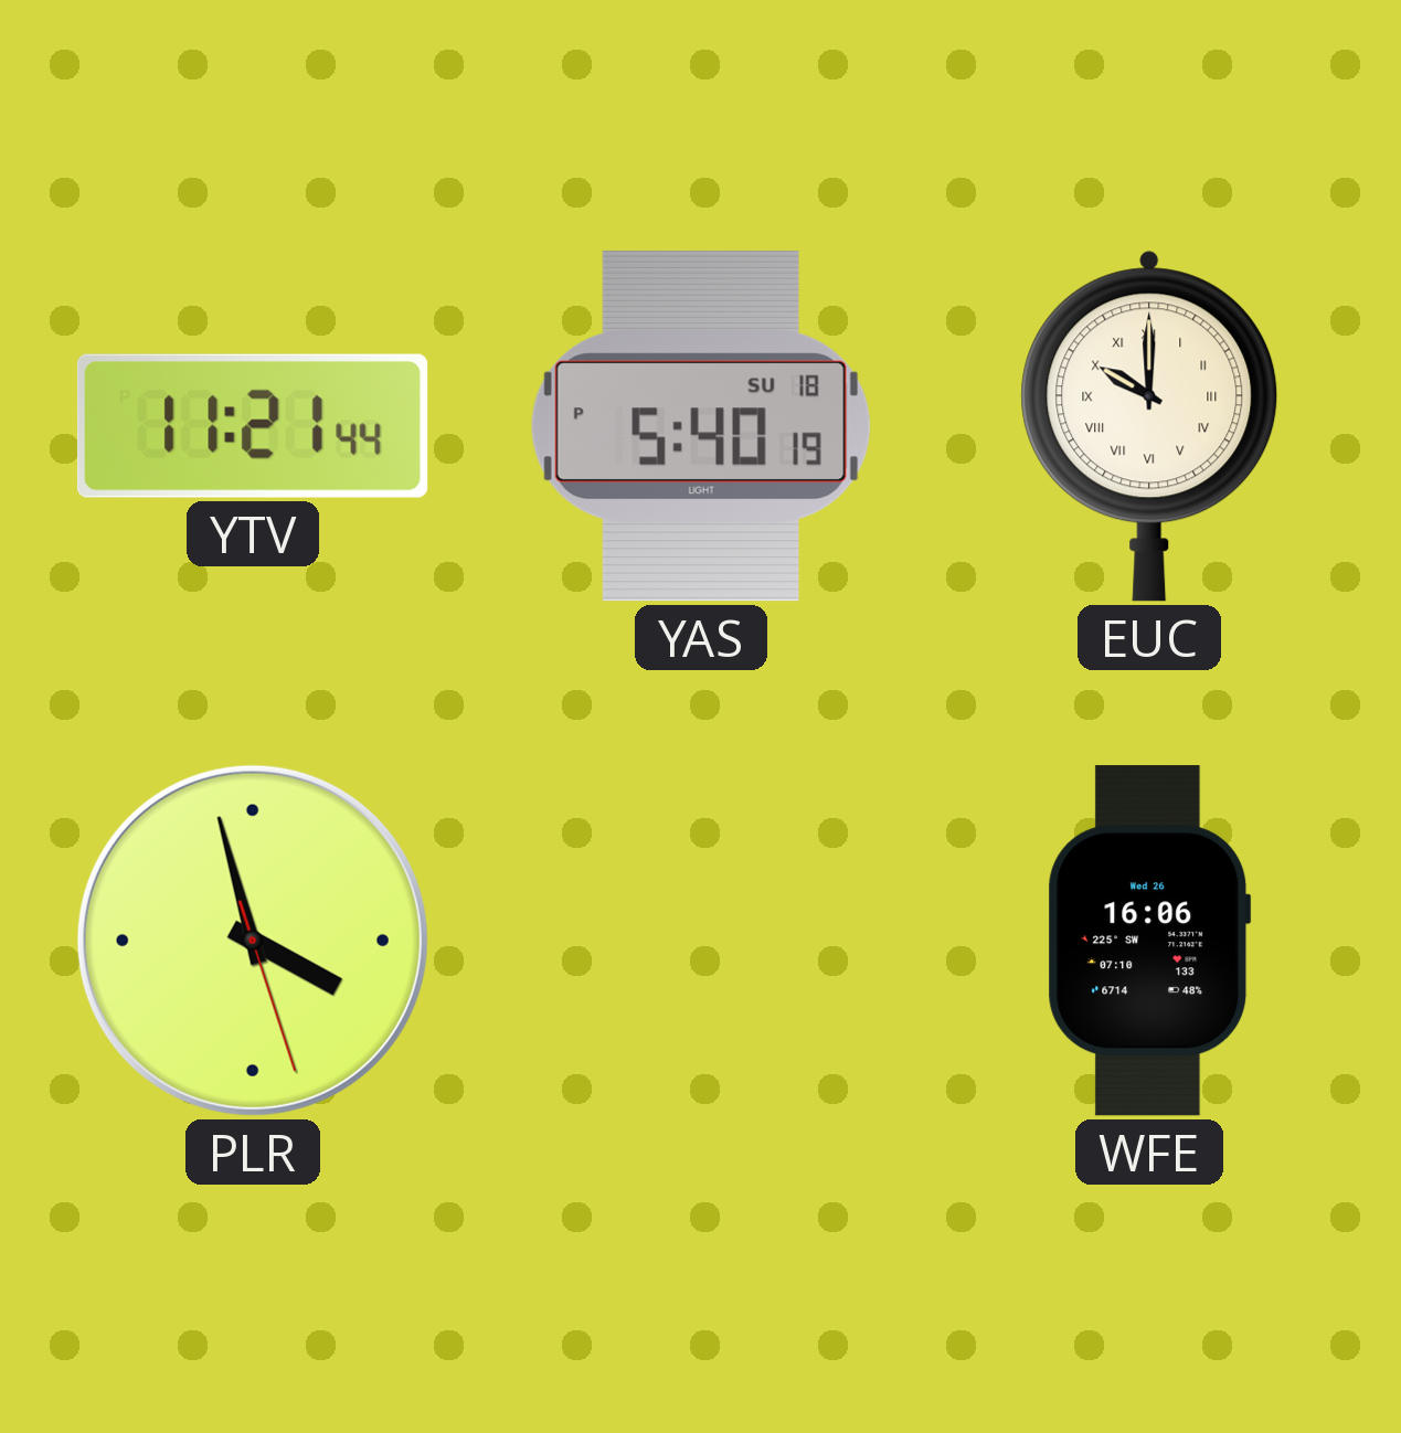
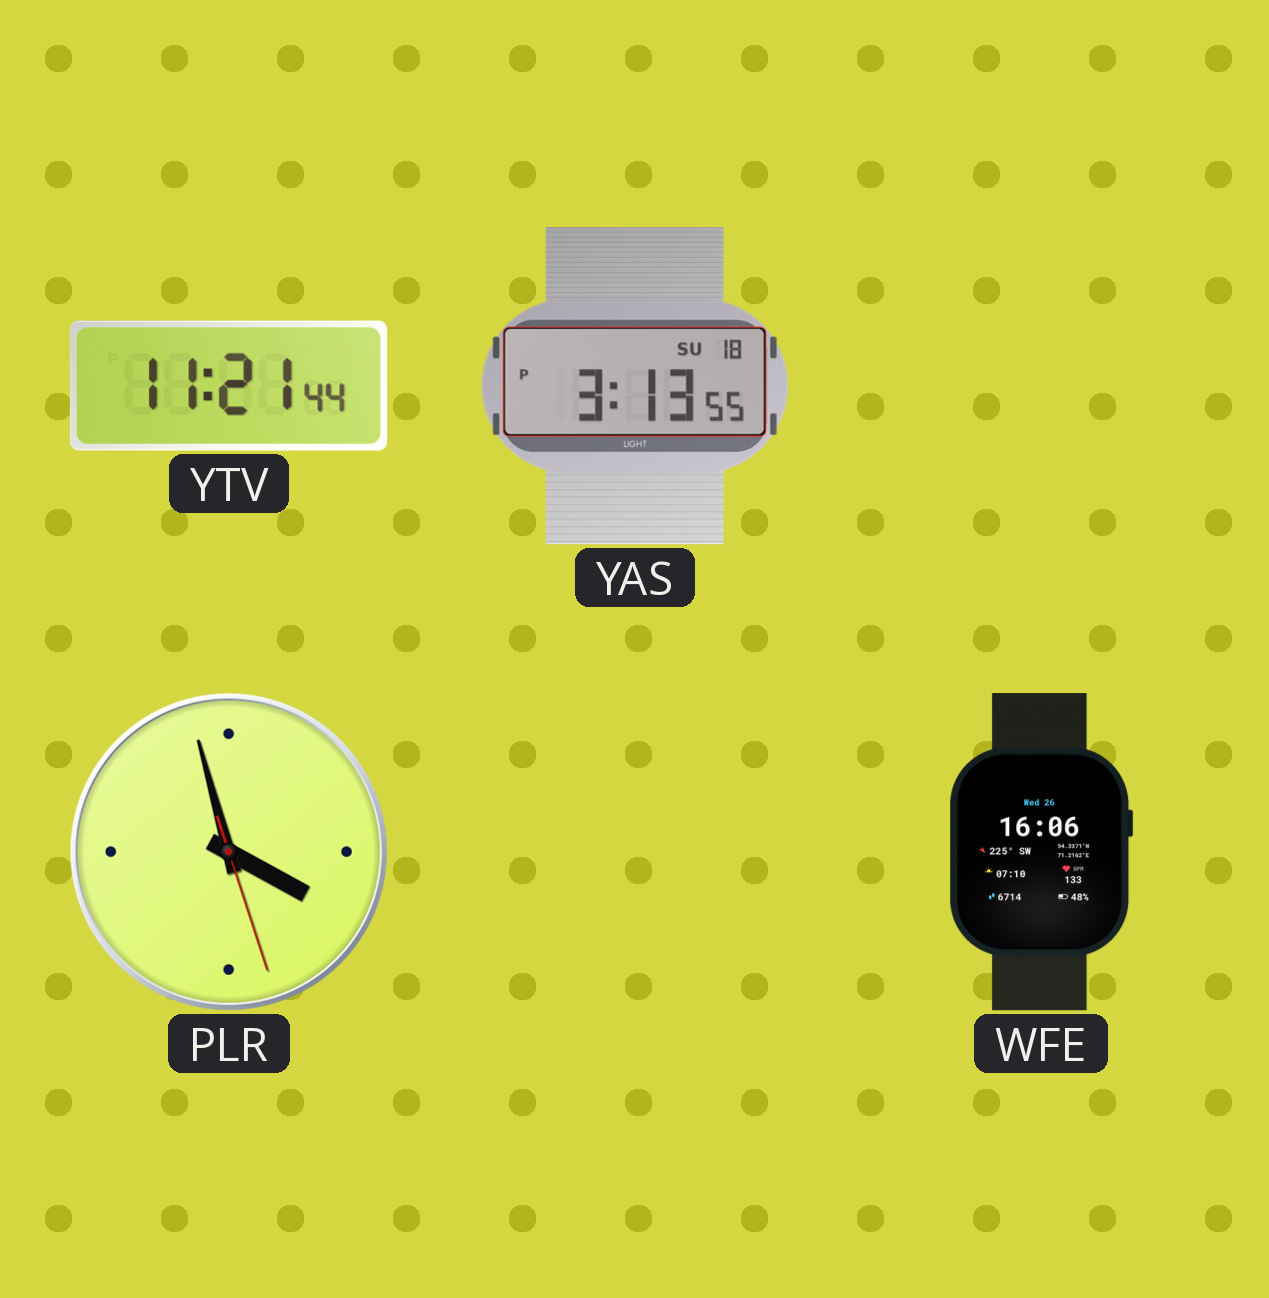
YAS: 5:40 -> 3:13 (635, 386)
EUC: 10:00 -> none (1149, 426)
